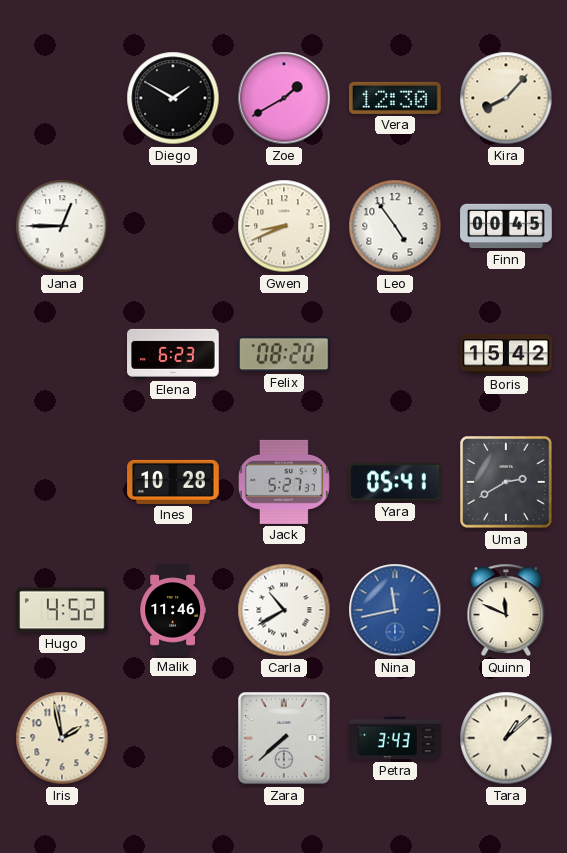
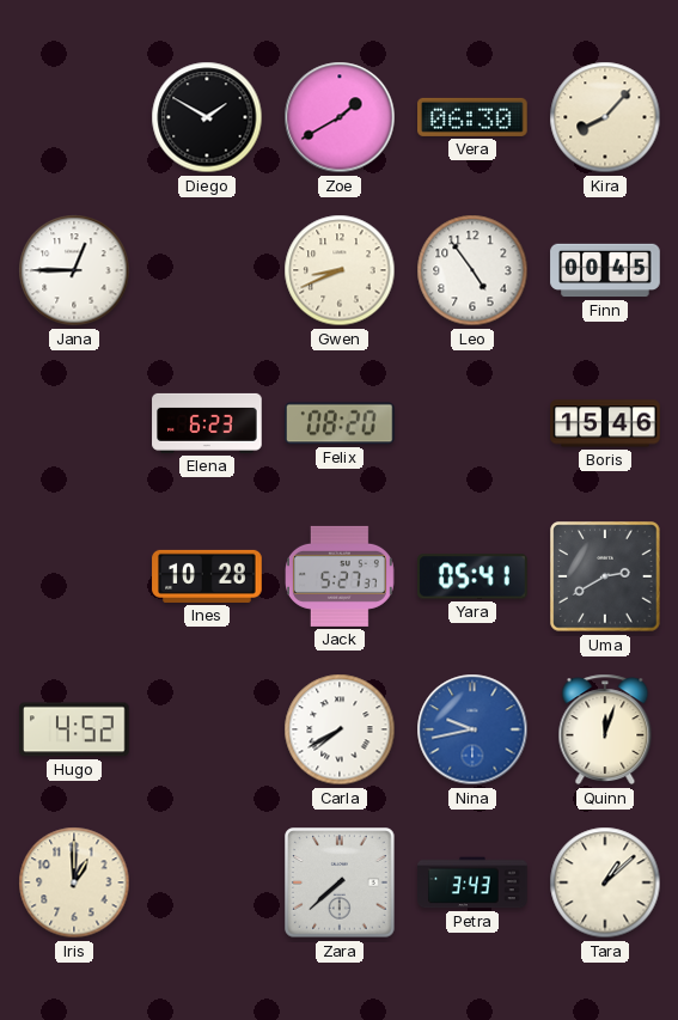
Vera: 12:30 -> 06:30 (472, 117)
Boris: 15:42 -> 15:46 (605, 423)
Malik: 11:46 -> none (172, 610)
Carla: 10:40 -> 7:40 (340, 729)
Nina: 11:43 -> 9:43 (472, 729)
Quinn: 11:49 -> 12:03 (605, 729)
Iris: 1:58 -> 1:00 (74, 882)
